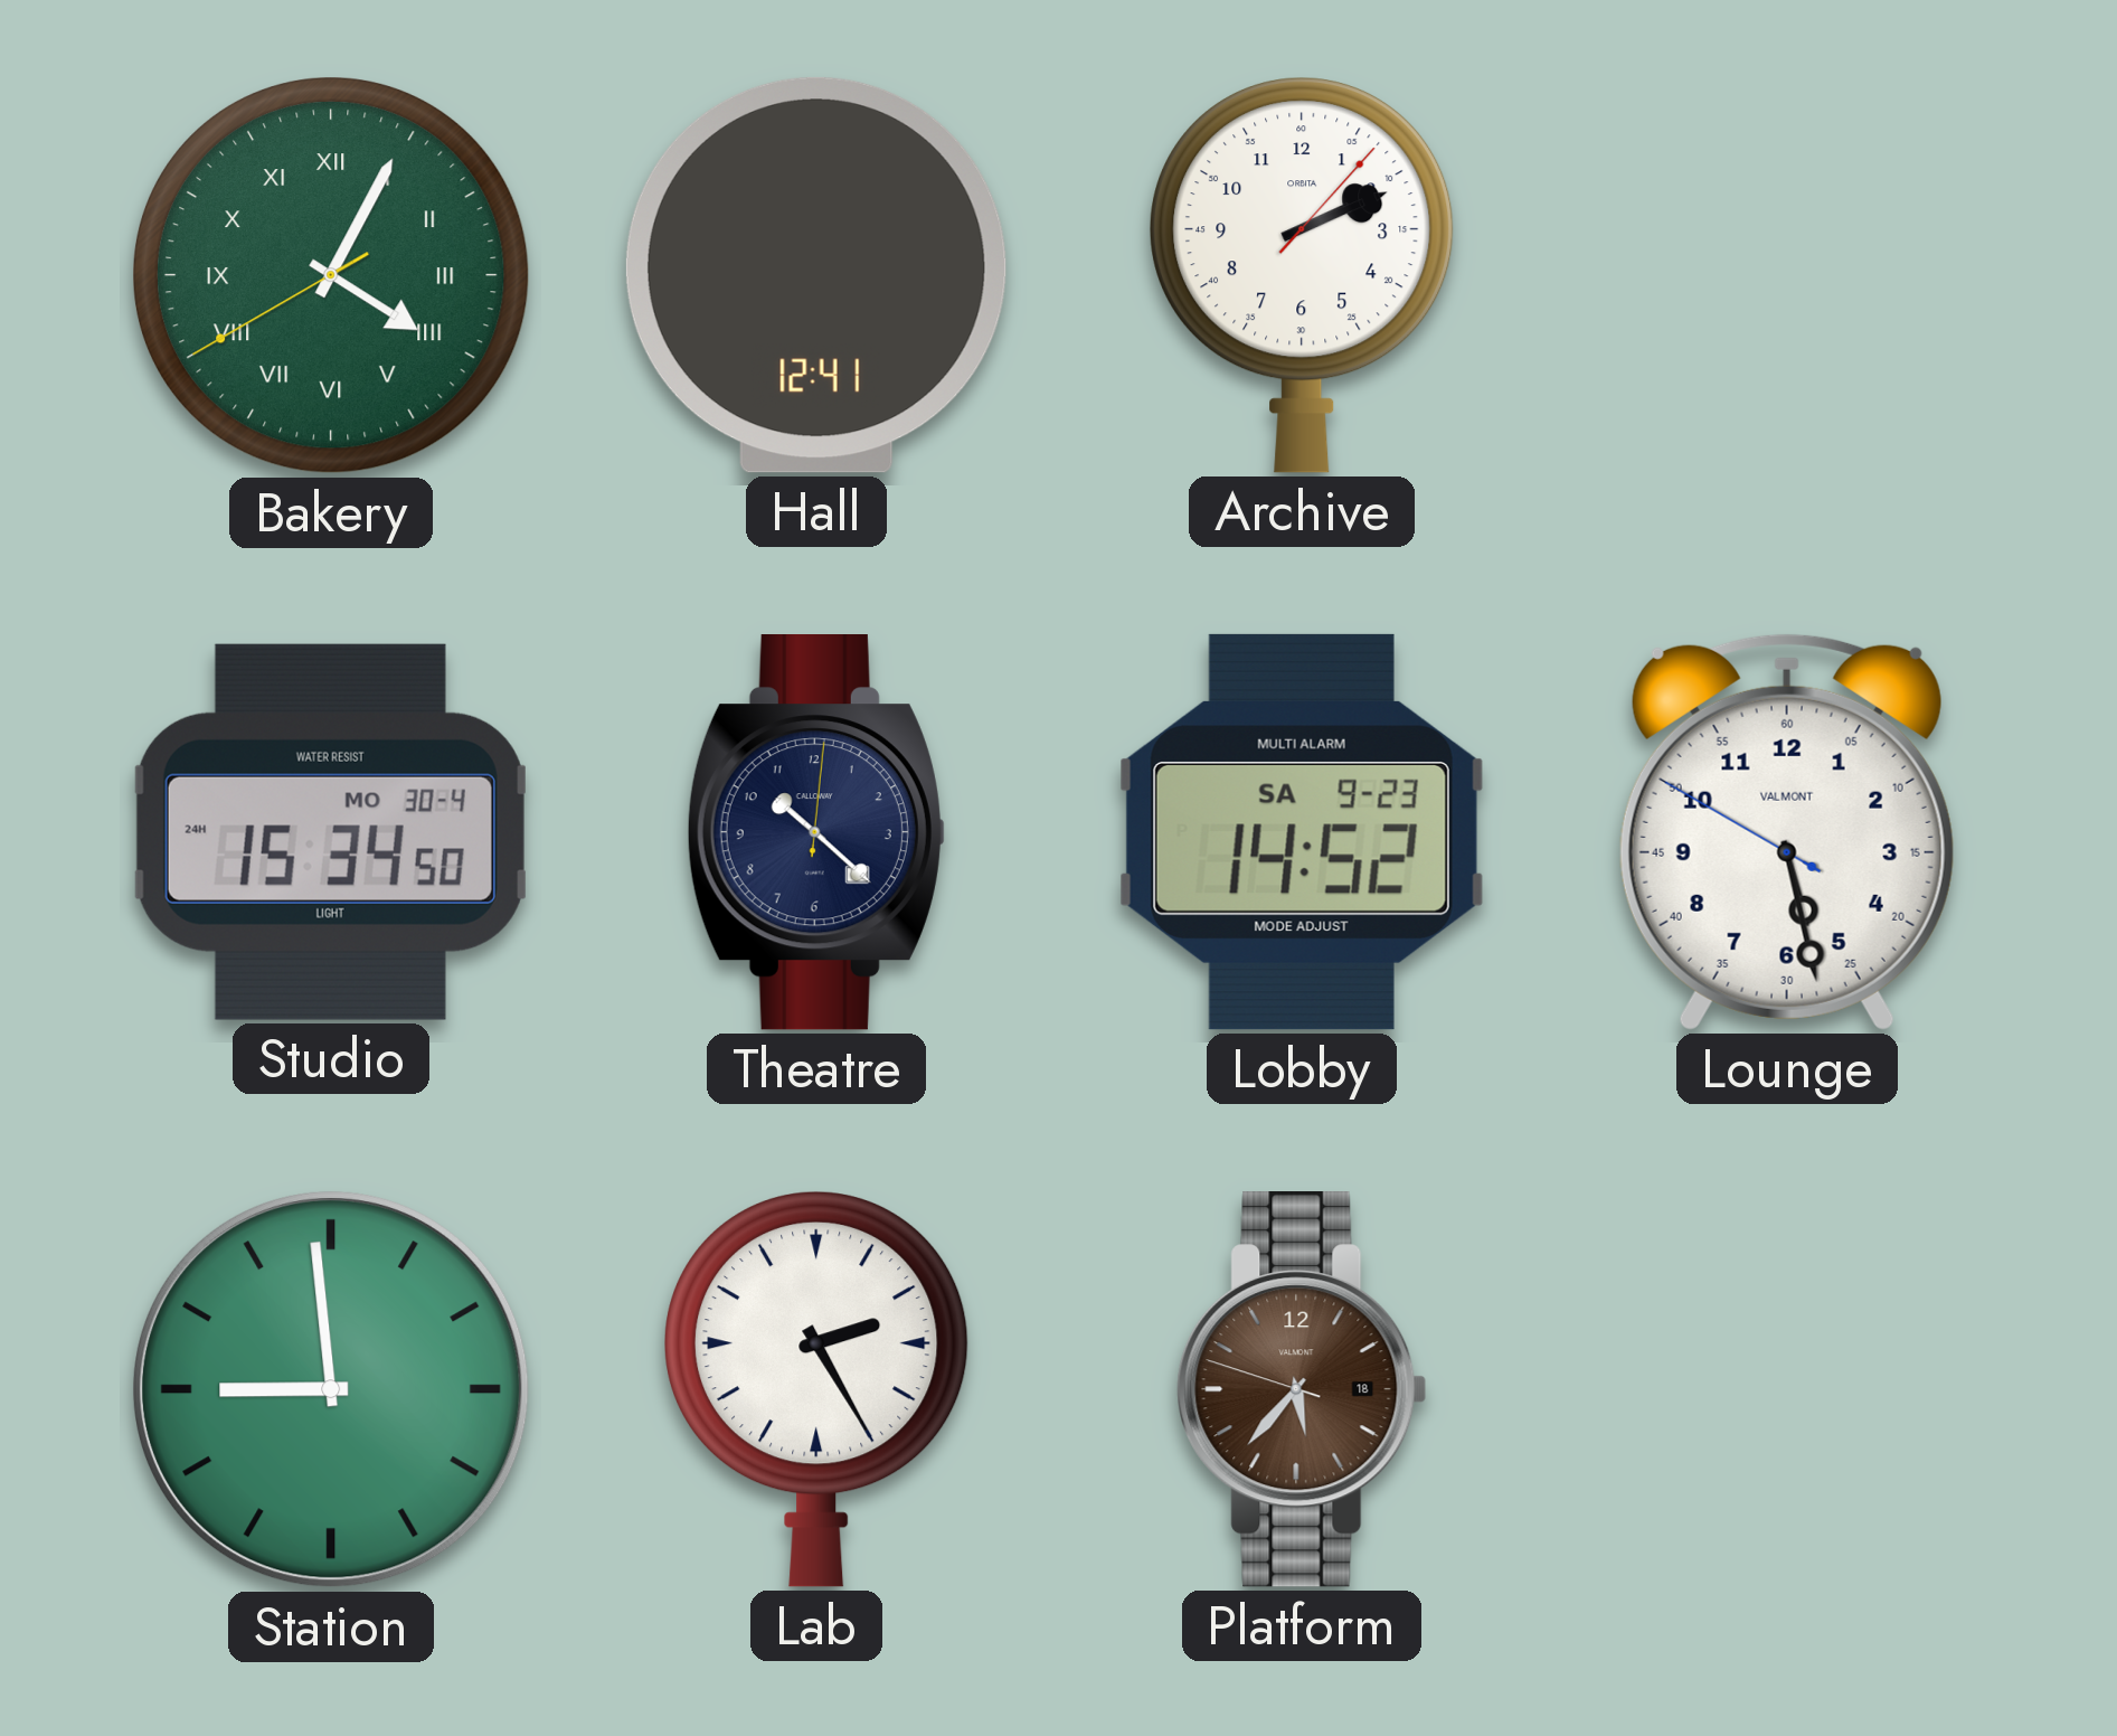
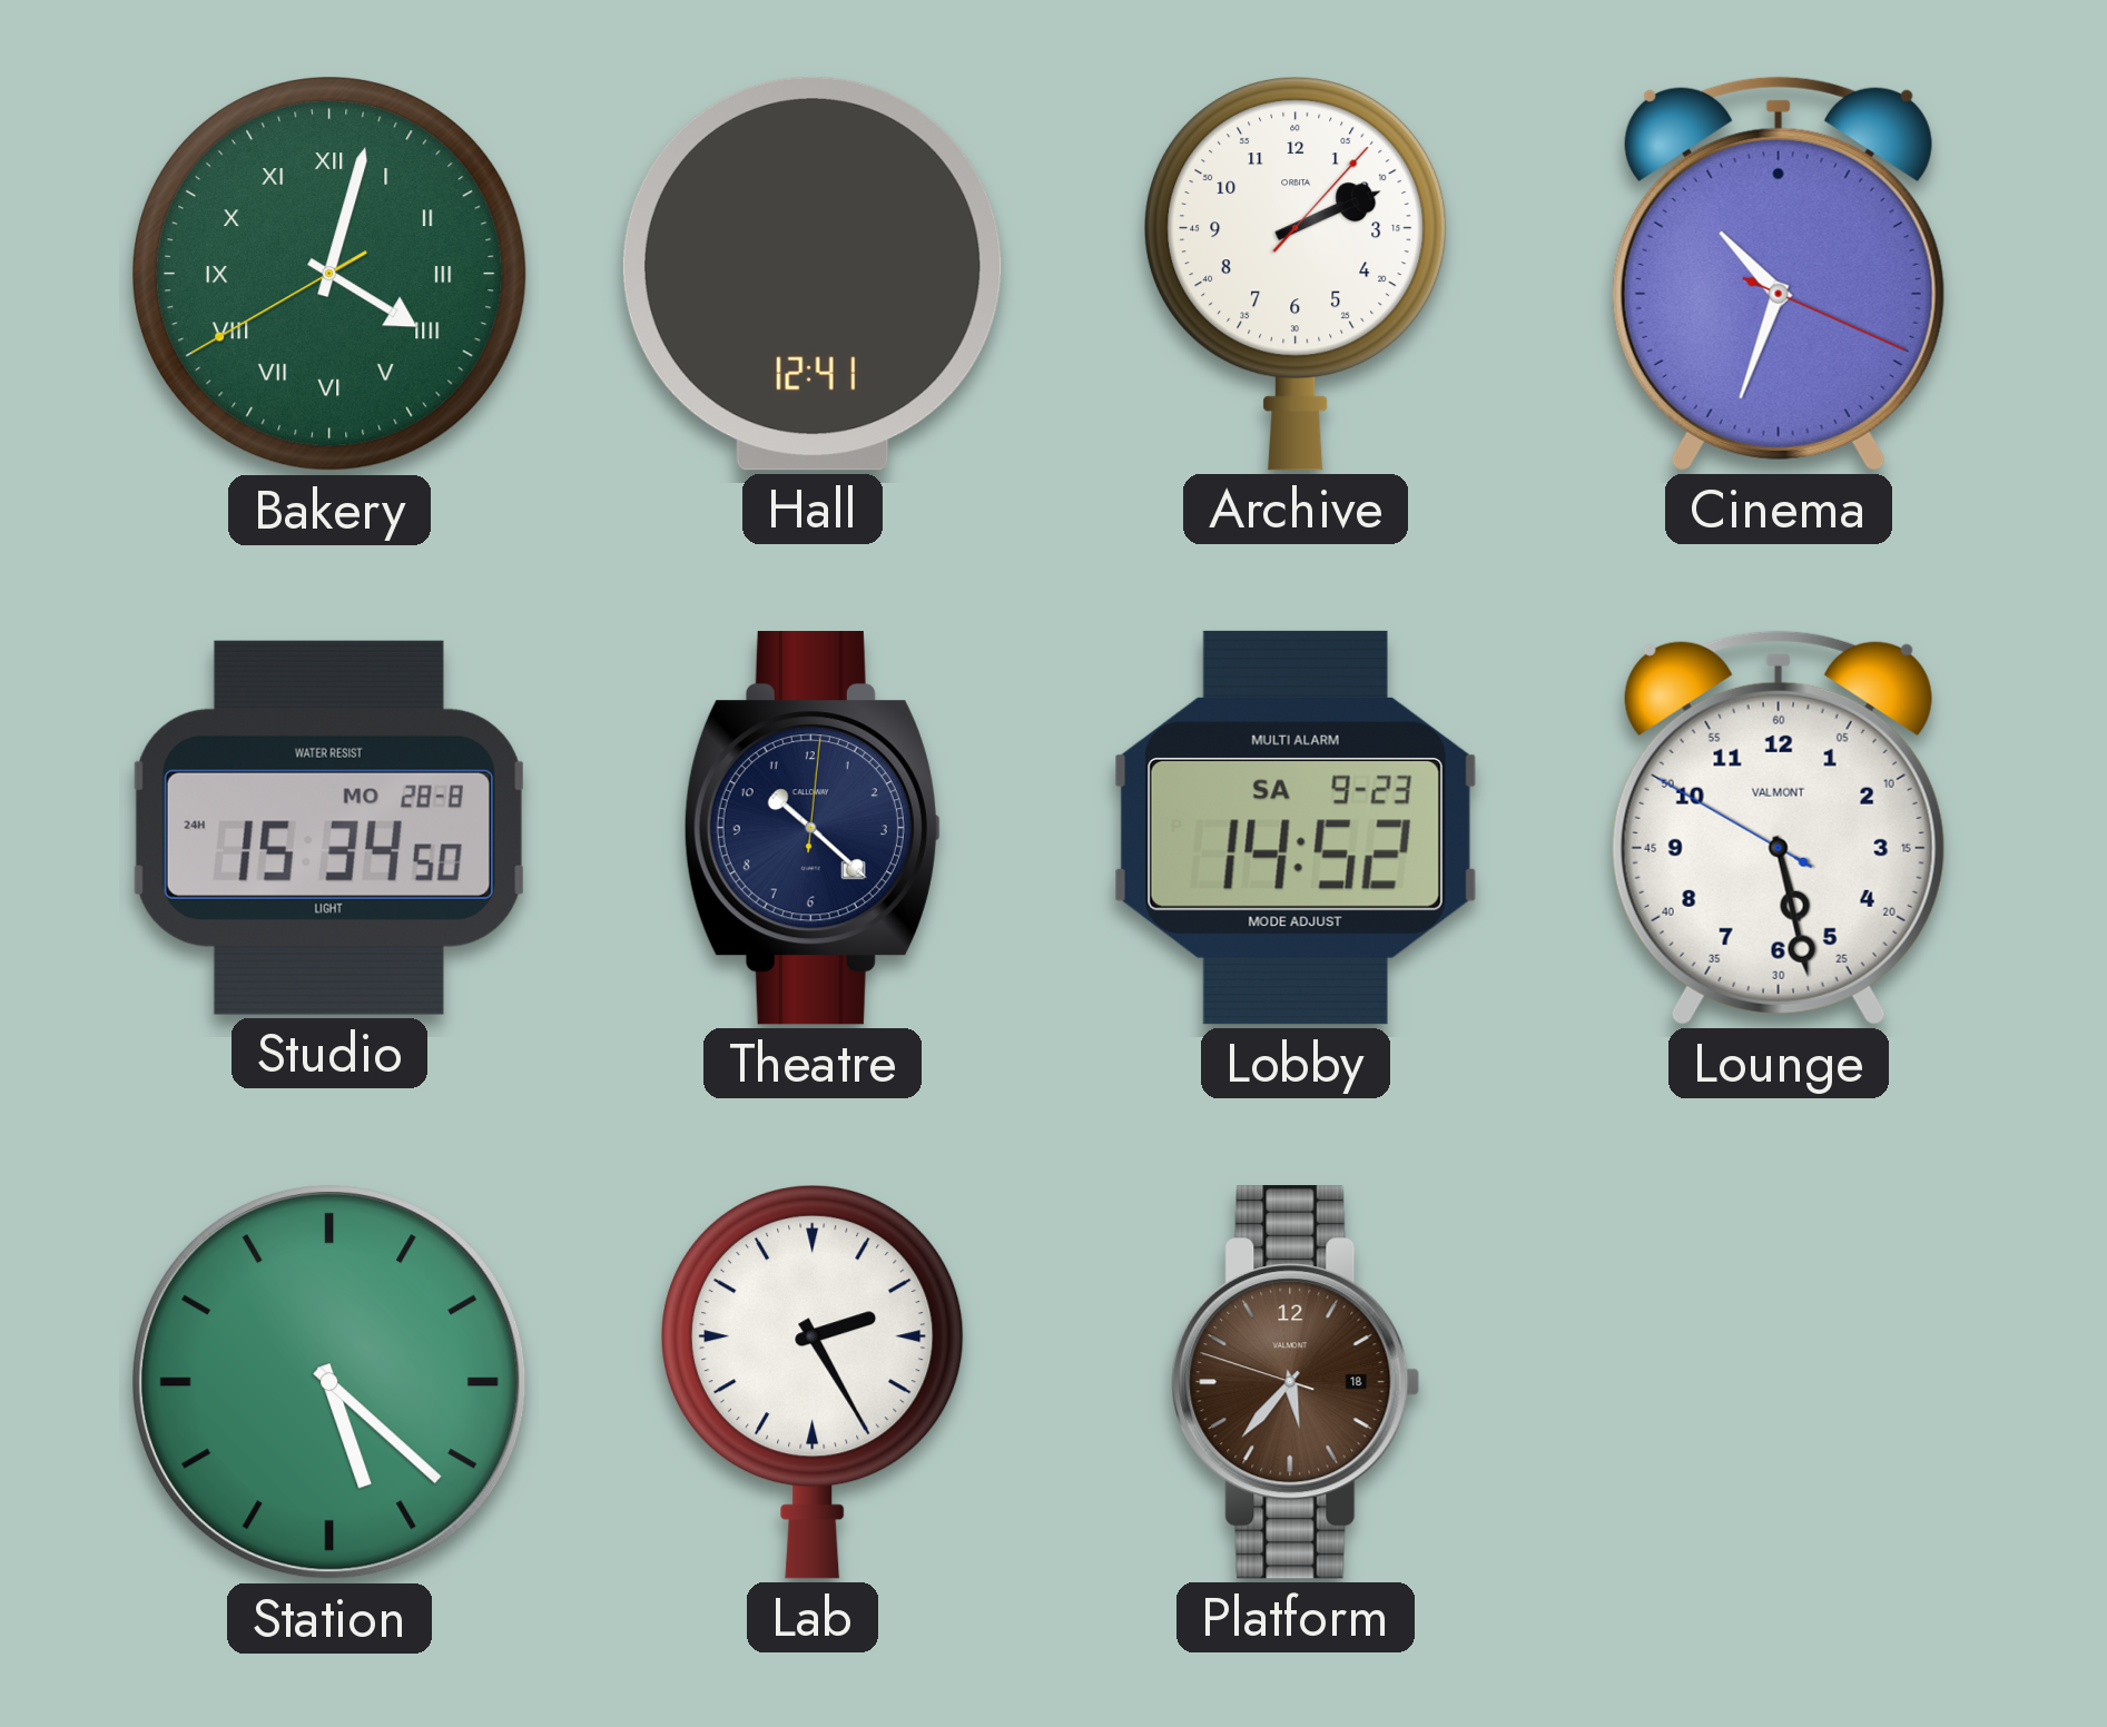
Bakery: 4:04 -> 4:02 (331, 275)
Cinema: none -> 10:33 (1779, 274)
Studio date: MO 30-4 -> MO 28-8 (329, 828)
Station: 8:59 -> 5:22 (331, 1383)
